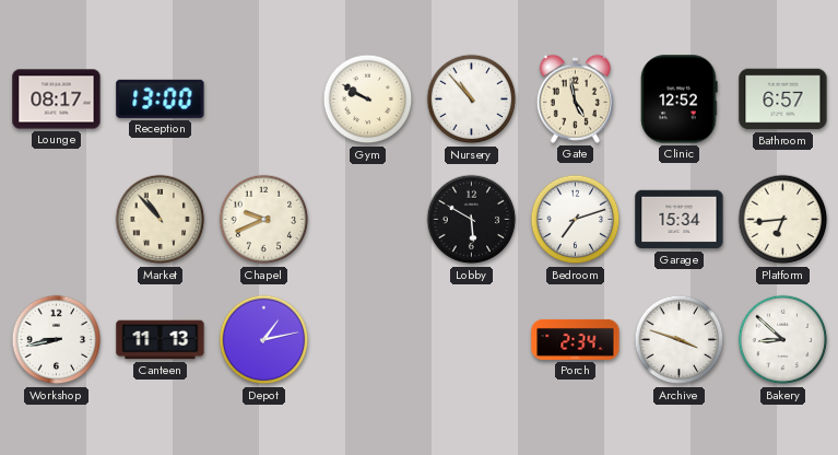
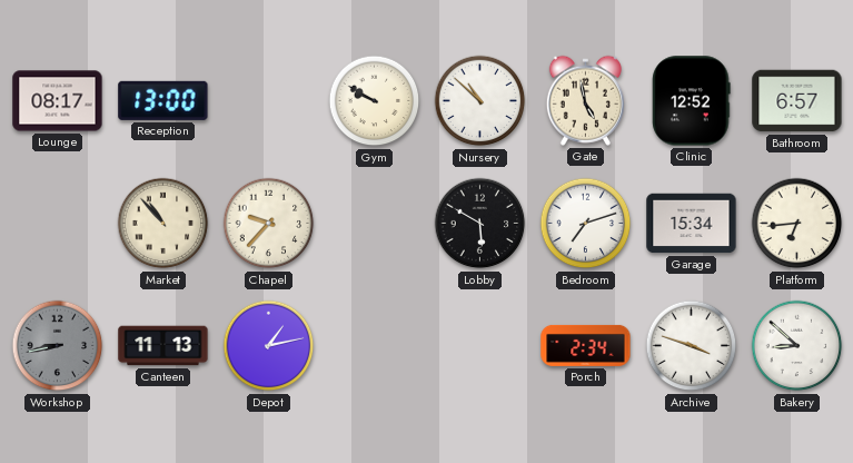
Nursery: 10:53 -> 10:52 (480, 101)
Chapel: 9:41 -> 9:37 (269, 224)
Workshop dial: white -> grey (58, 346)
